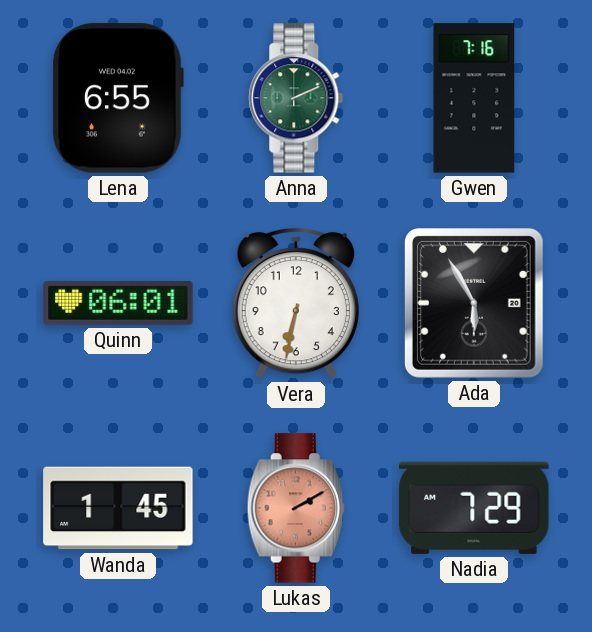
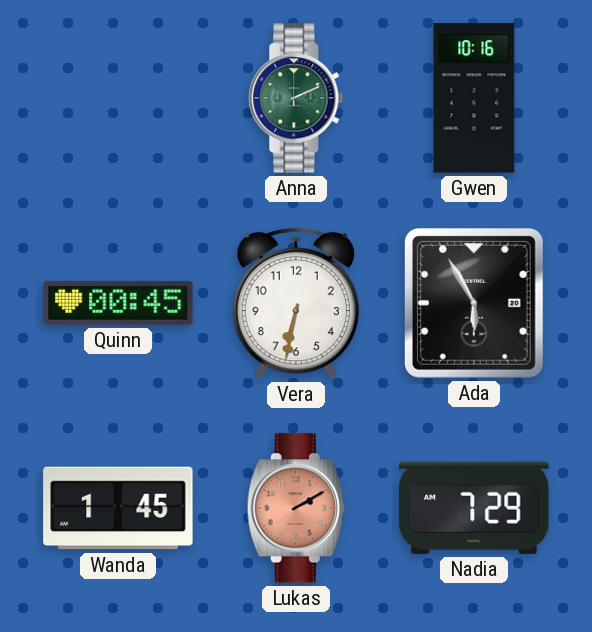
Lena: 6:55 -> none (118, 98)
Gwen: 7:16 -> 10:16 (474, 98)
Quinn: 06:01 -> 00:45 (118, 303)
